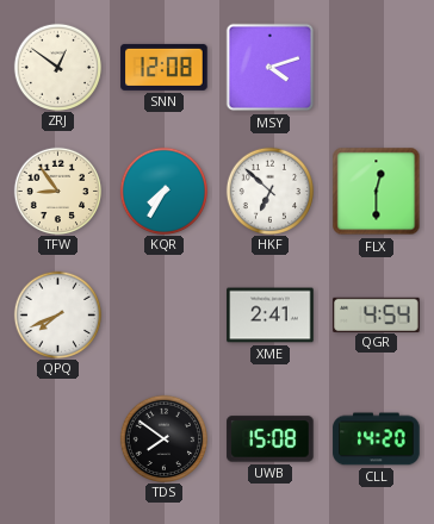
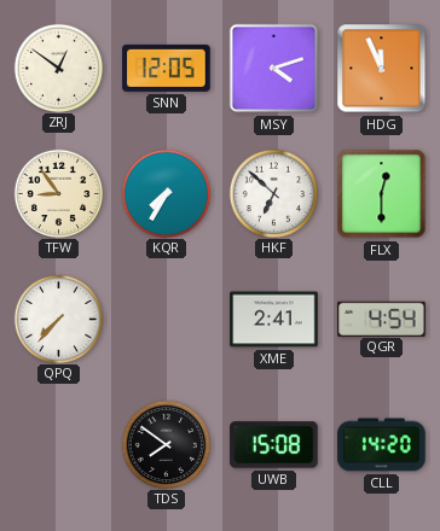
SNN: 12:08 -> 12:05 (167, 68)
HDG: none -> 11:56 (382, 69)
QPQ: 7:41 -> 7:37 (58, 319)
